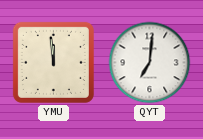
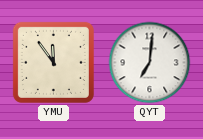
YMU: 11:59 -> 11:54 (53, 62)
